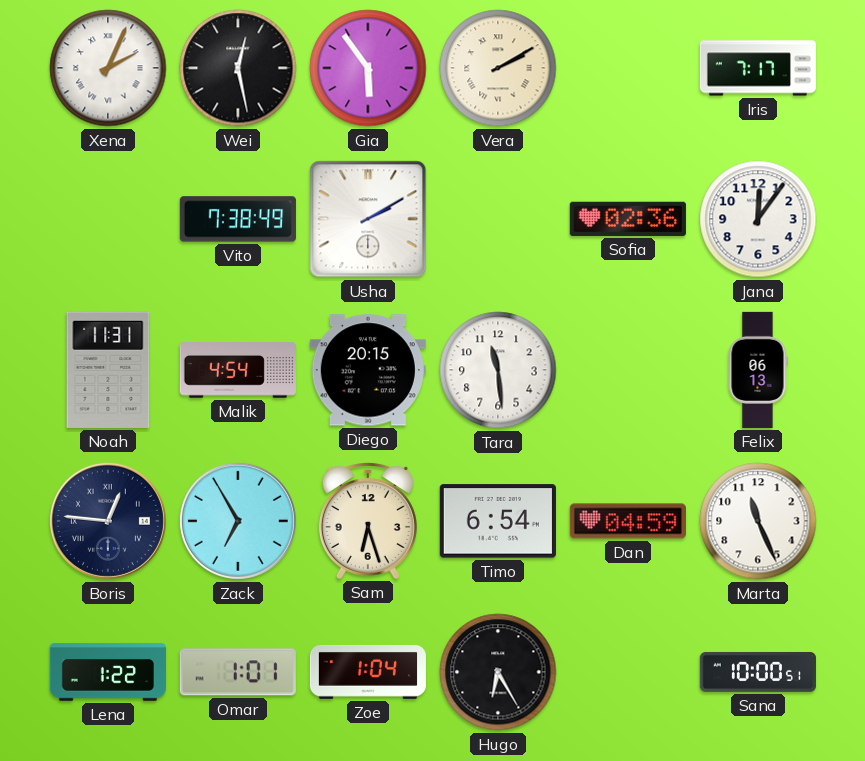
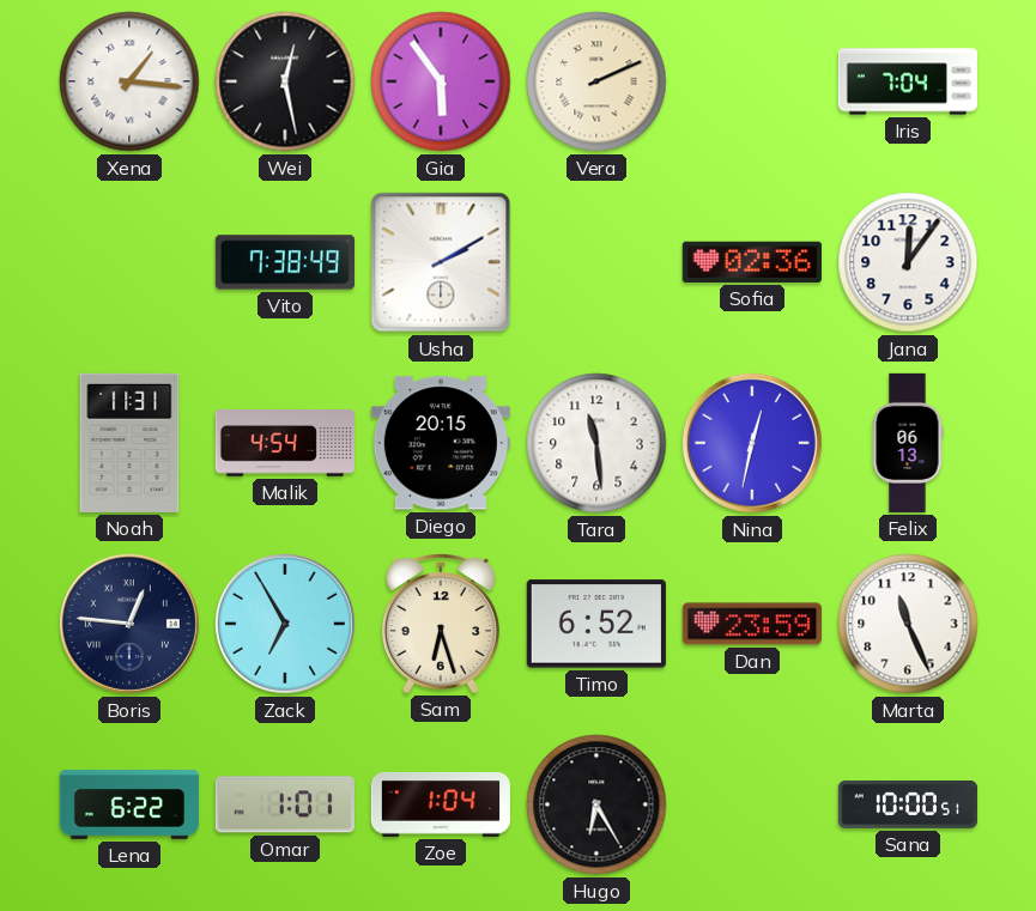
Xena: 2:04 -> 1:16 (129, 81)
Vera: 2:10 -> 2:11 (596, 81)
Iris: 7:17 -> 7:04 (907, 81)
Nina: none -> 12:32 (752, 443)
Timo: 6:54 -> 6:52 (596, 624)
Dan: 04:59 -> 23:59 (752, 624)
Lena: 1:22 -> 6:22 (129, 804)
